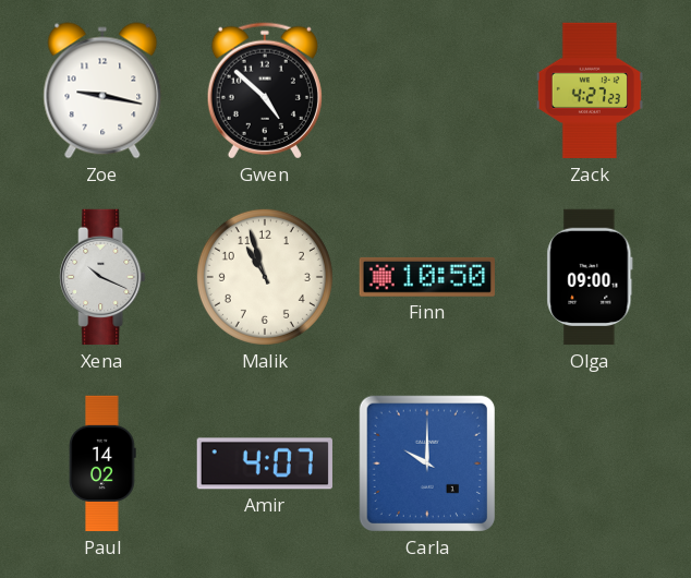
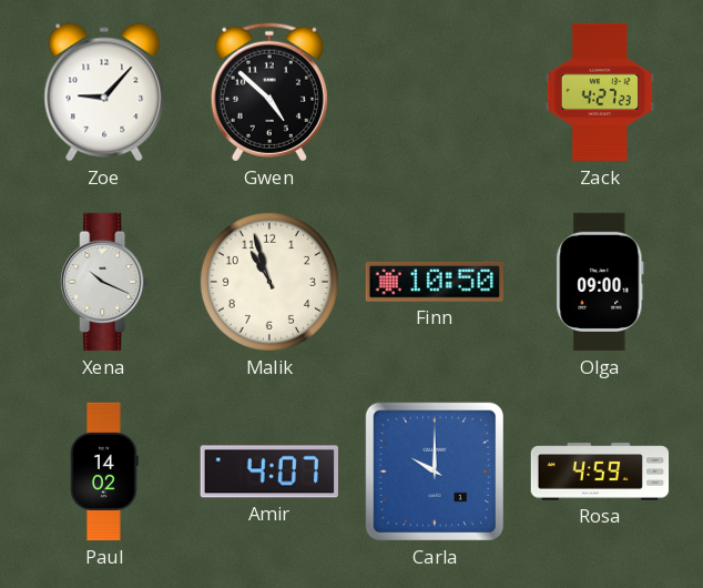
Zoe: 9:17 -> 9:07 (104, 92)
Rosa: none -> 4:59 (600, 472)
